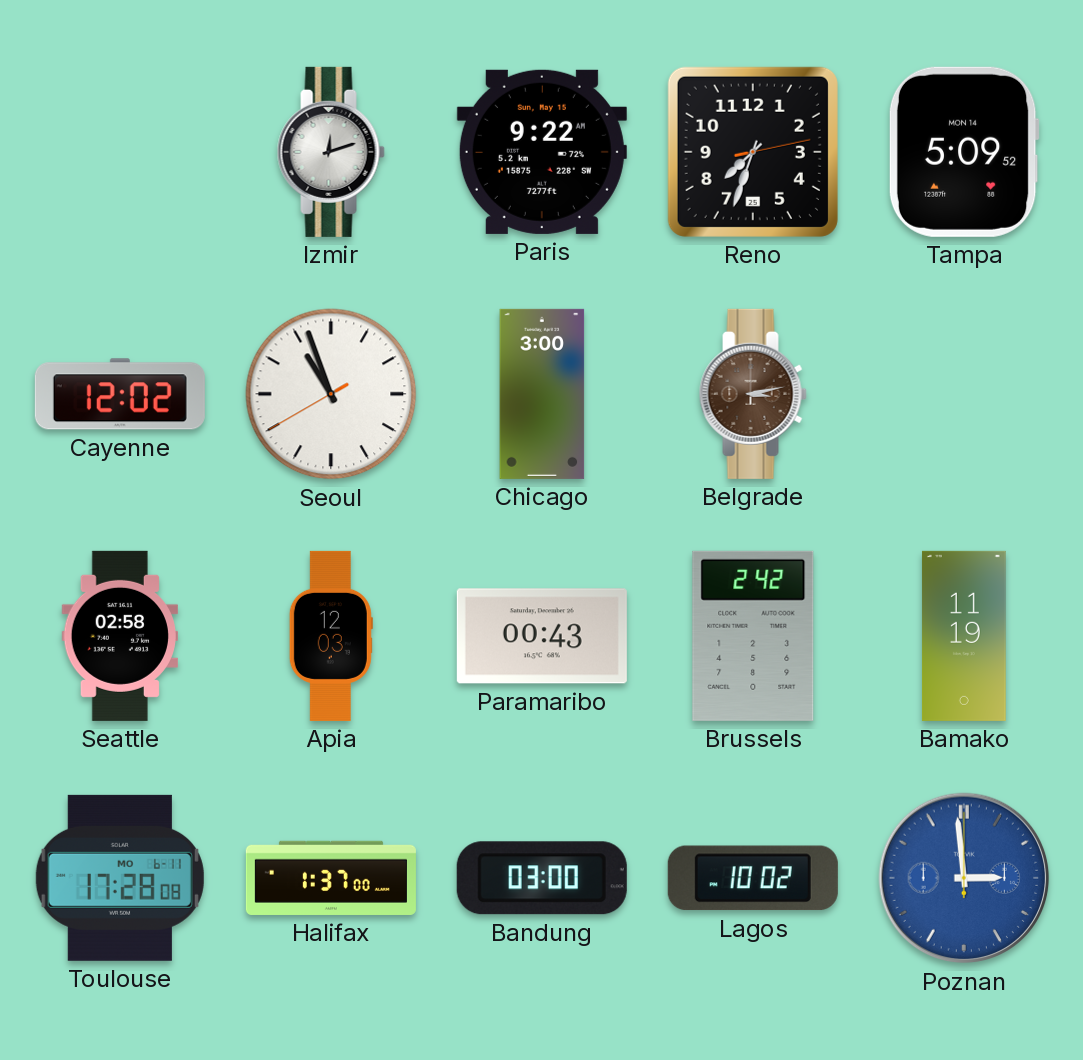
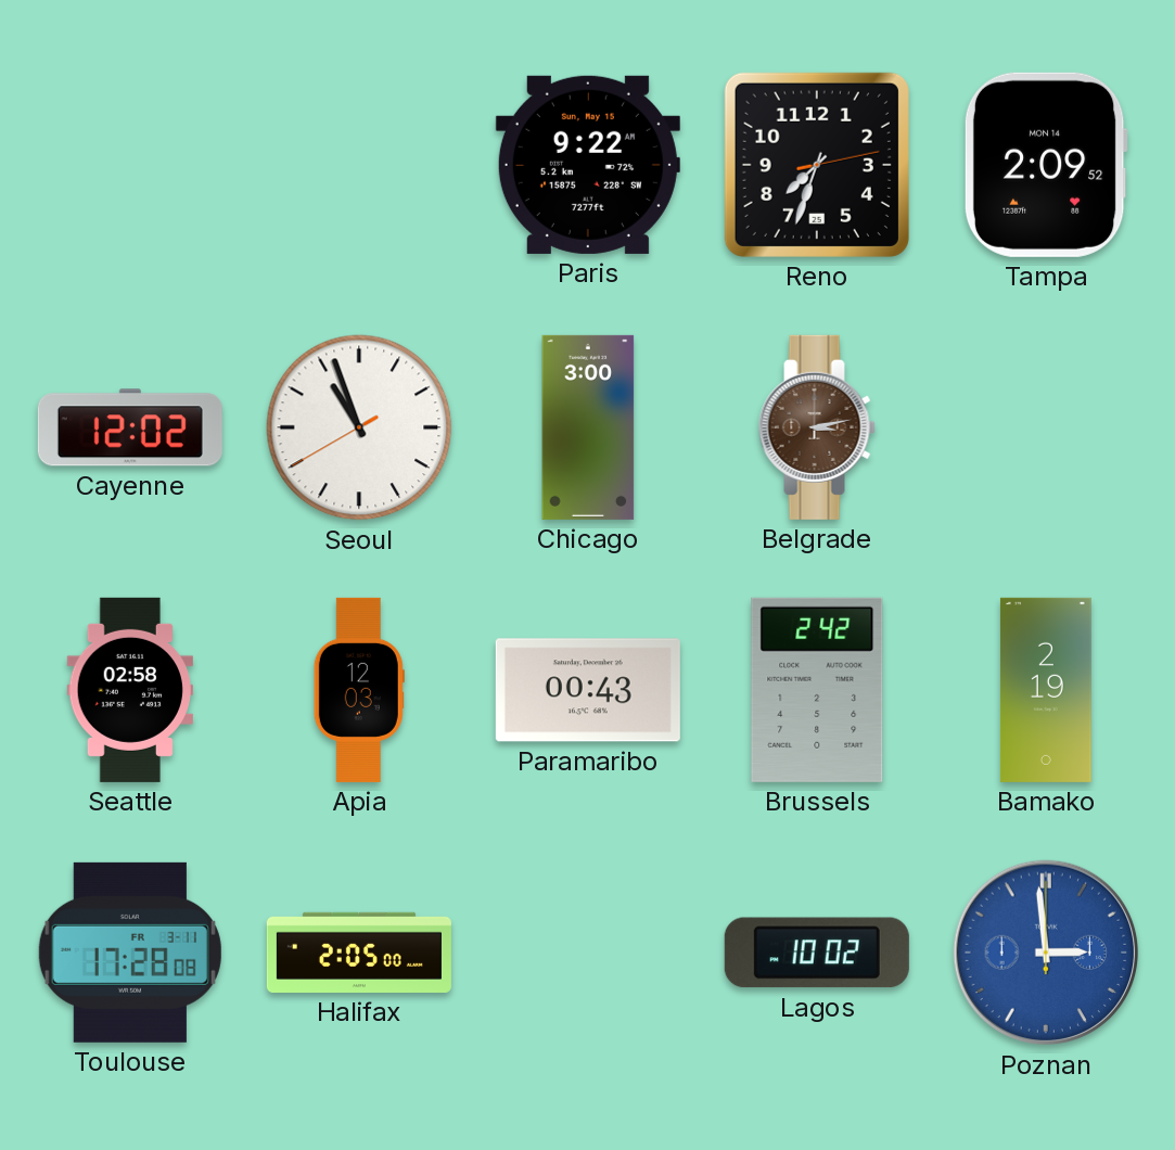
Izmir: 12:12 -> none (331, 152)
Tampa: 5:09 -> 2:09 (1046, 165)
Bamako: 11:19 -> 2:19 (1046, 690)
Toulouse date: MO 6-11 -> FR 3-11 (130, 953)
Halifax: 1:37 -> 2:05 (359, 953)
Bandung: 03:00 -> none (542, 878)
